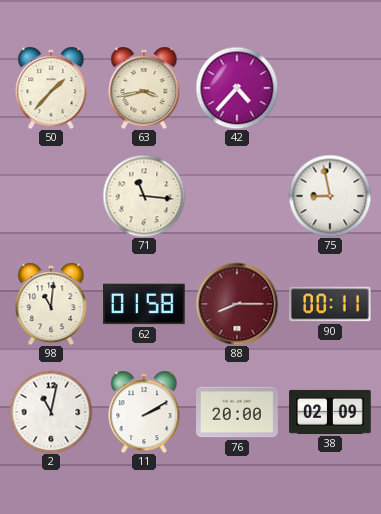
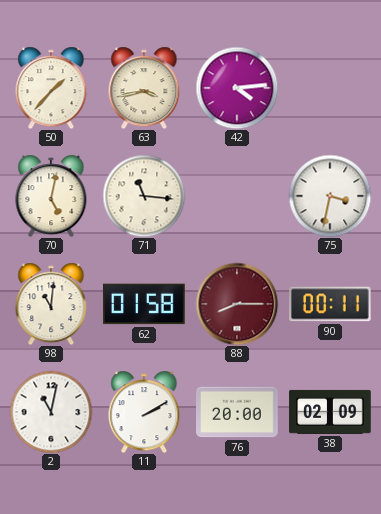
42: 4:37 -> 4:14 (237, 88)
70: none -> 5:02 (51, 196)
75: 8:58 -> 3:32 (330, 196)
